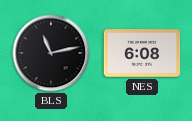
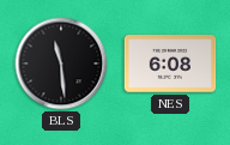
BLS: 11:13 -> 11:29 (61, 64)
